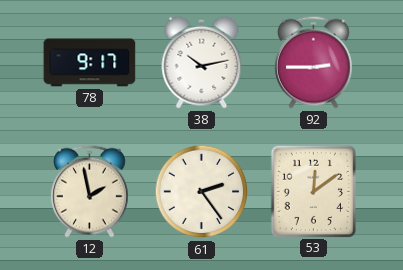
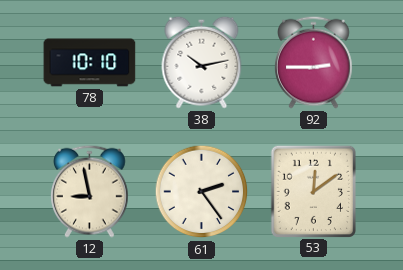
78: 9:17 -> 10:10 (90, 63)
12: 1:58 -> 8:58 (90, 191)
